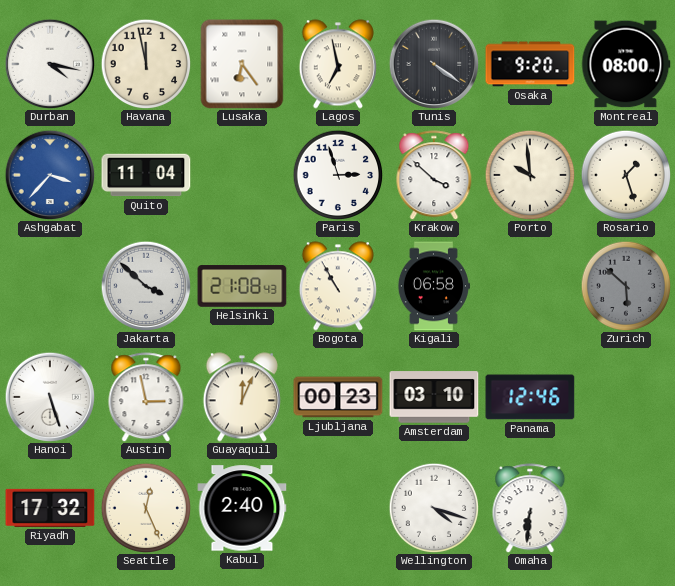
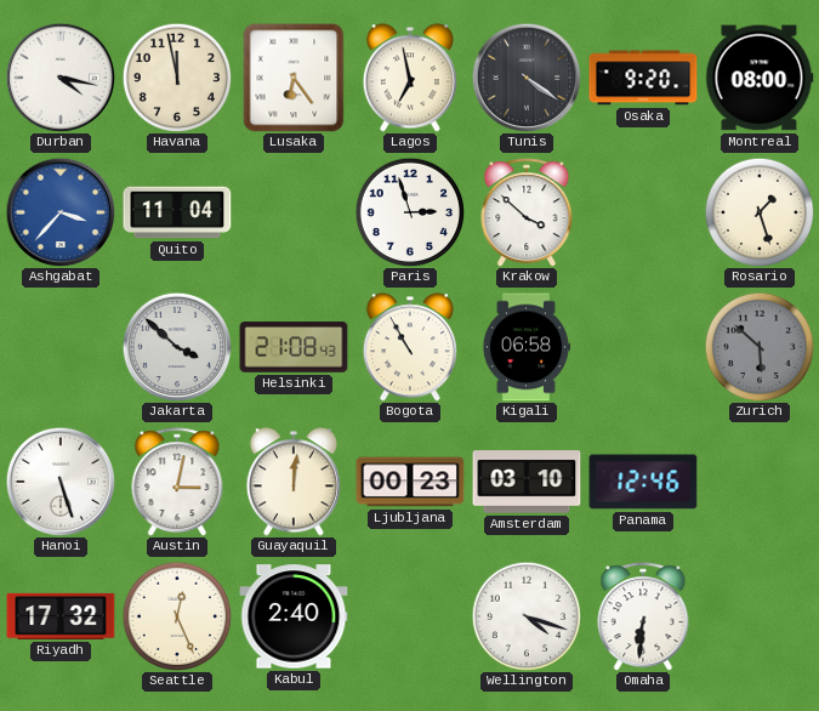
Porto: 9:59 -> none (530, 175)
Austin: 2:58 -> 3:02 (177, 482)
Guayaquil: 12:04 -> 12:01 (294, 482)
